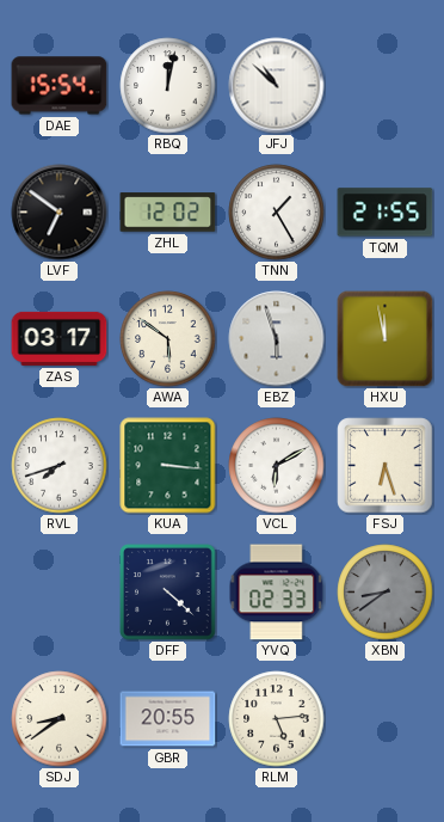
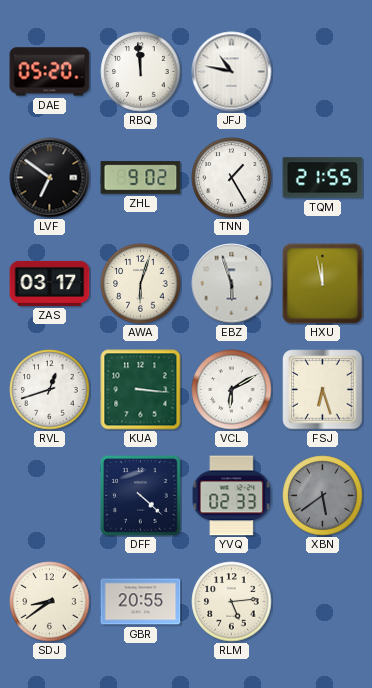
DAE: 15:54 -> 05:20 (50, 72)
RBQ: 12:02 -> 11:59 (141, 72)
JFJ: 10:52 -> 10:47 (232, 72)
ZHL: 12:02 -> 9:02 (141, 178)
AWA: 5:51 -> 6:03 (141, 284)
RVL: 7:42 -> 12:42 (50, 390)
XBN: 8:39 -> 5:39 (323, 496)
